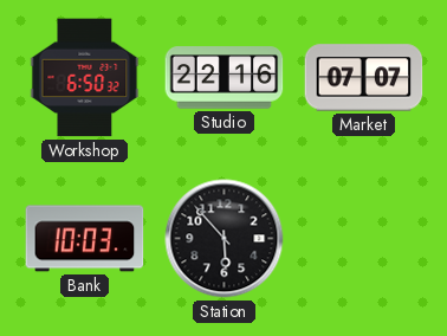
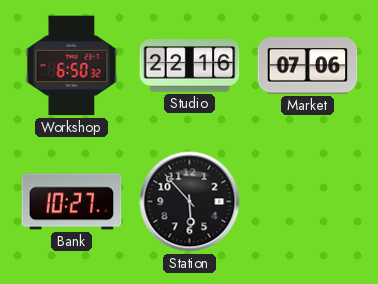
Market: 07:07 -> 07:06 (308, 66)
Bank: 10:03 -> 10:27 (72, 202)
